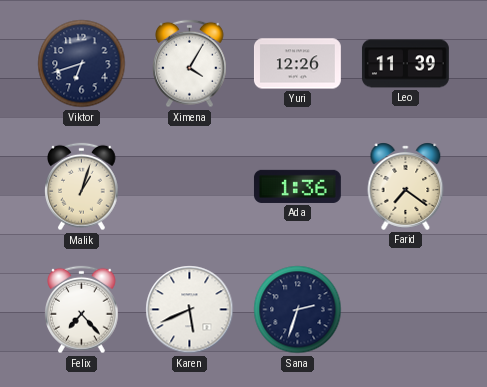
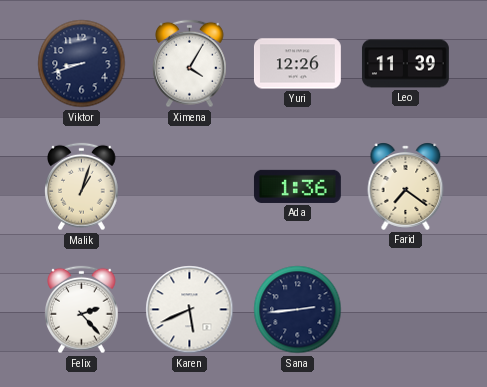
Viktor: 6:42 -> 8:42 (82, 64)
Felix: 7:23 -> 2:23 (82, 310)
Sana: 2:33 -> 2:44 (298, 310)
